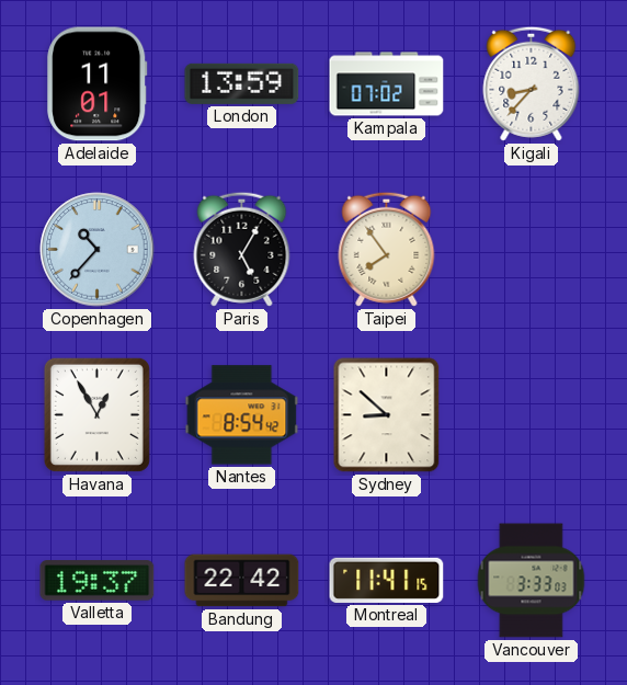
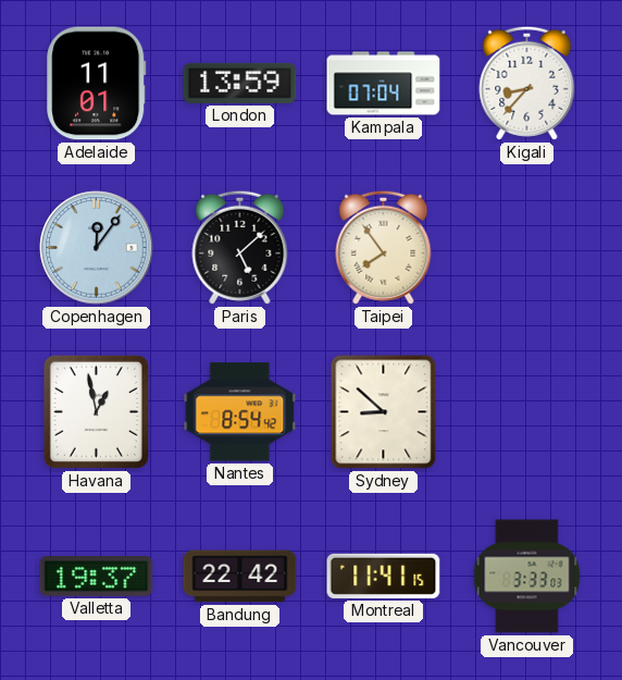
Kampala: 07:02 -> 07:04 (384, 84)
Copenhagen: 10:37 -> 12:06 (97, 248)
Paris: 5:05 -> 5:08 (240, 247)
Havana: 12:55 -> 12:58 (96, 411)
